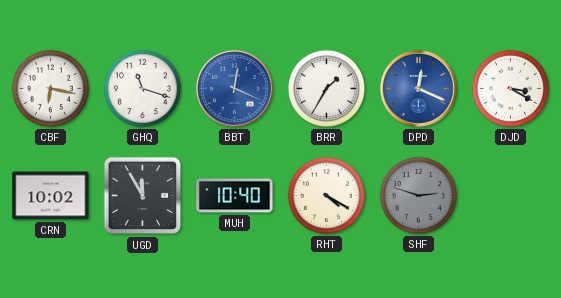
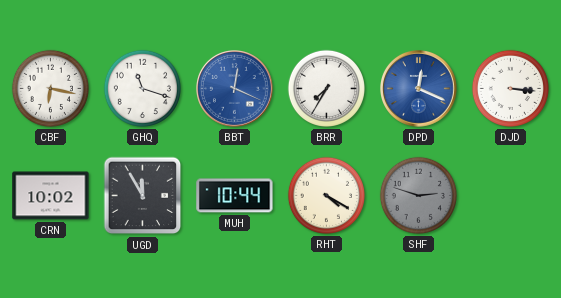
BRR: 1:35 -> 7:35 (326, 88)
DJD: 3:20 -> 3:16 (510, 88)
MUH: 10:40 -> 10:44 (235, 196)
